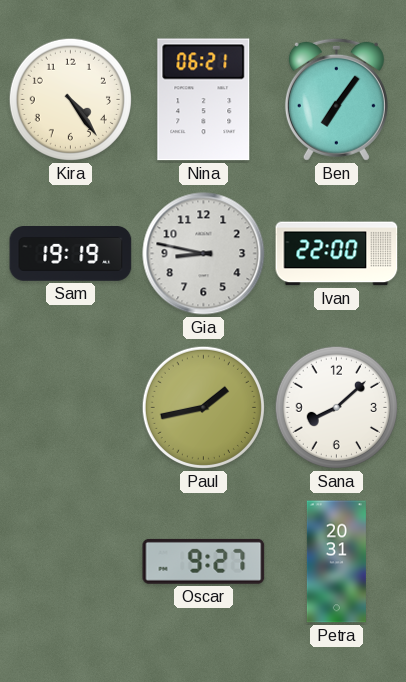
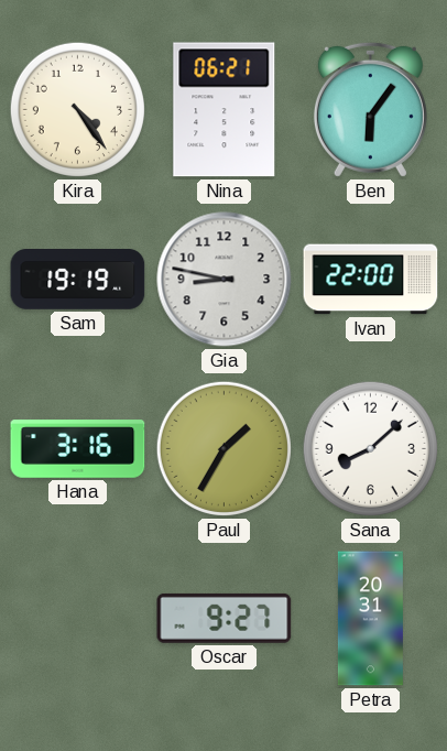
Ben: 7:06 -> 6:06 (370, 109)
Hana: none -> 3:16 (78, 449)
Paul: 1:43 -> 1:35 (223, 448)
